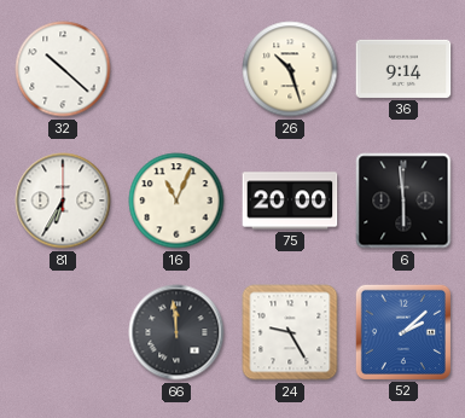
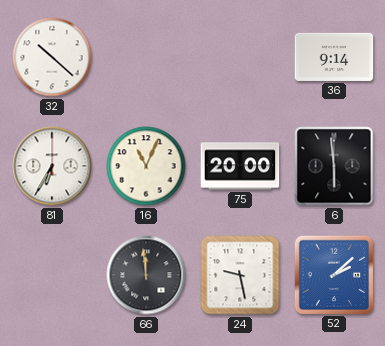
26: 10:27 -> none (290, 69)
24: 9:25 -> 9:28 (240, 275)
